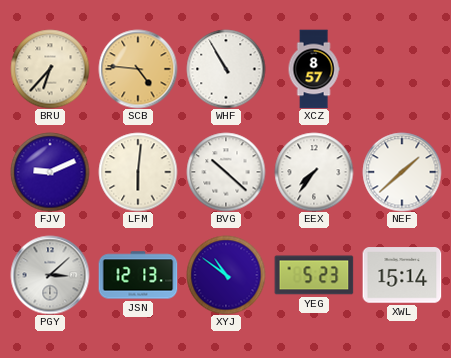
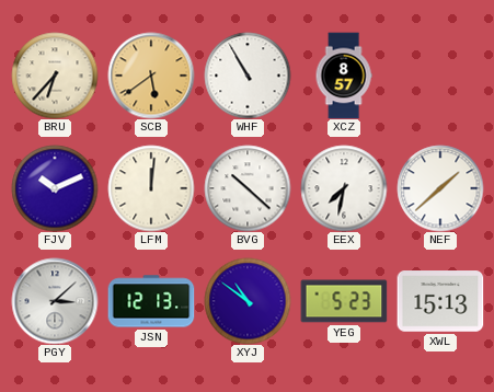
SCB: 4:46 -> 5:39 (151, 76)
FJV: 9:11 -> 10:11 (55, 188)
LFM: 6:01 -> 12:01 (151, 188)
EEX: 7:36 -> 7:32 (344, 188)
XWL: 15:14 -> 15:13 (440, 301)
